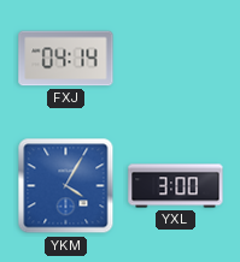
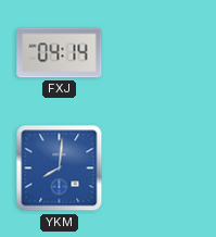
YKM: 4:05 -> 8:01 (60, 169)
YXL: 3:00 -> none (176, 186)
